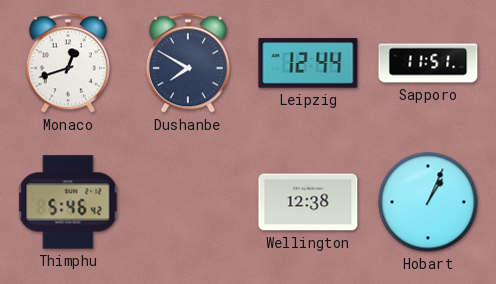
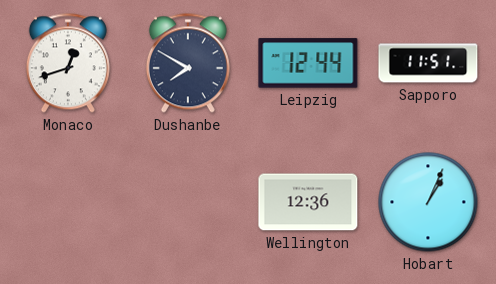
Thimphu: 5:46 -> none (68, 202)
Wellington: 12:38 -> 12:36 (308, 202)
